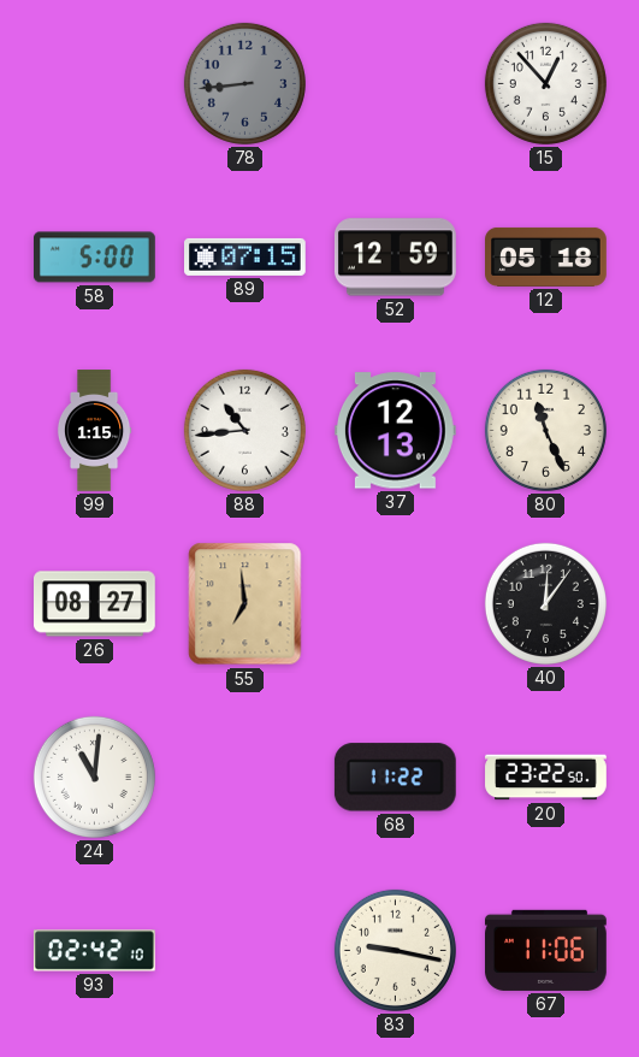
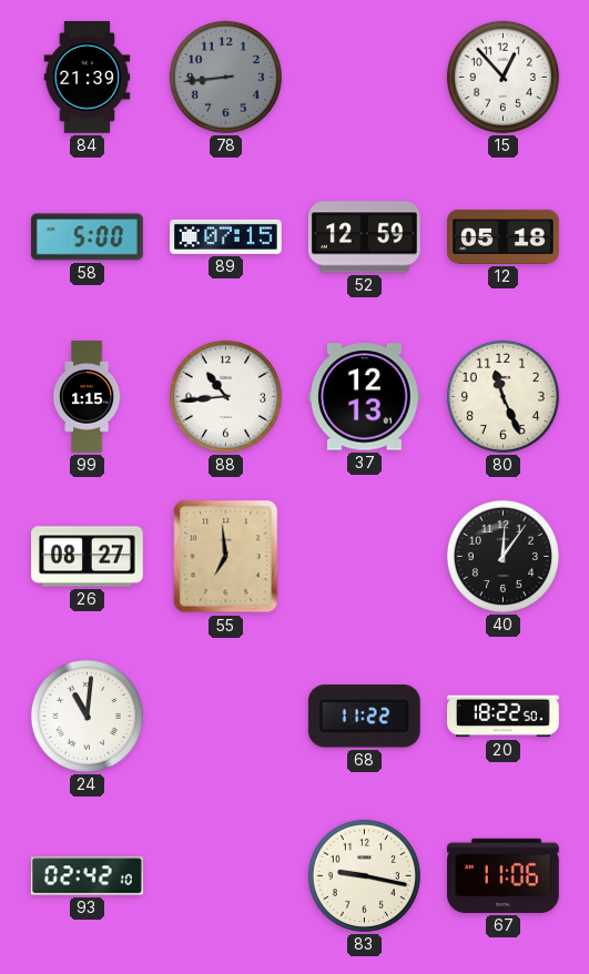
84: none -> 21:39 (88, 78)
20: 23:22 -> 18:22 (504, 717)
